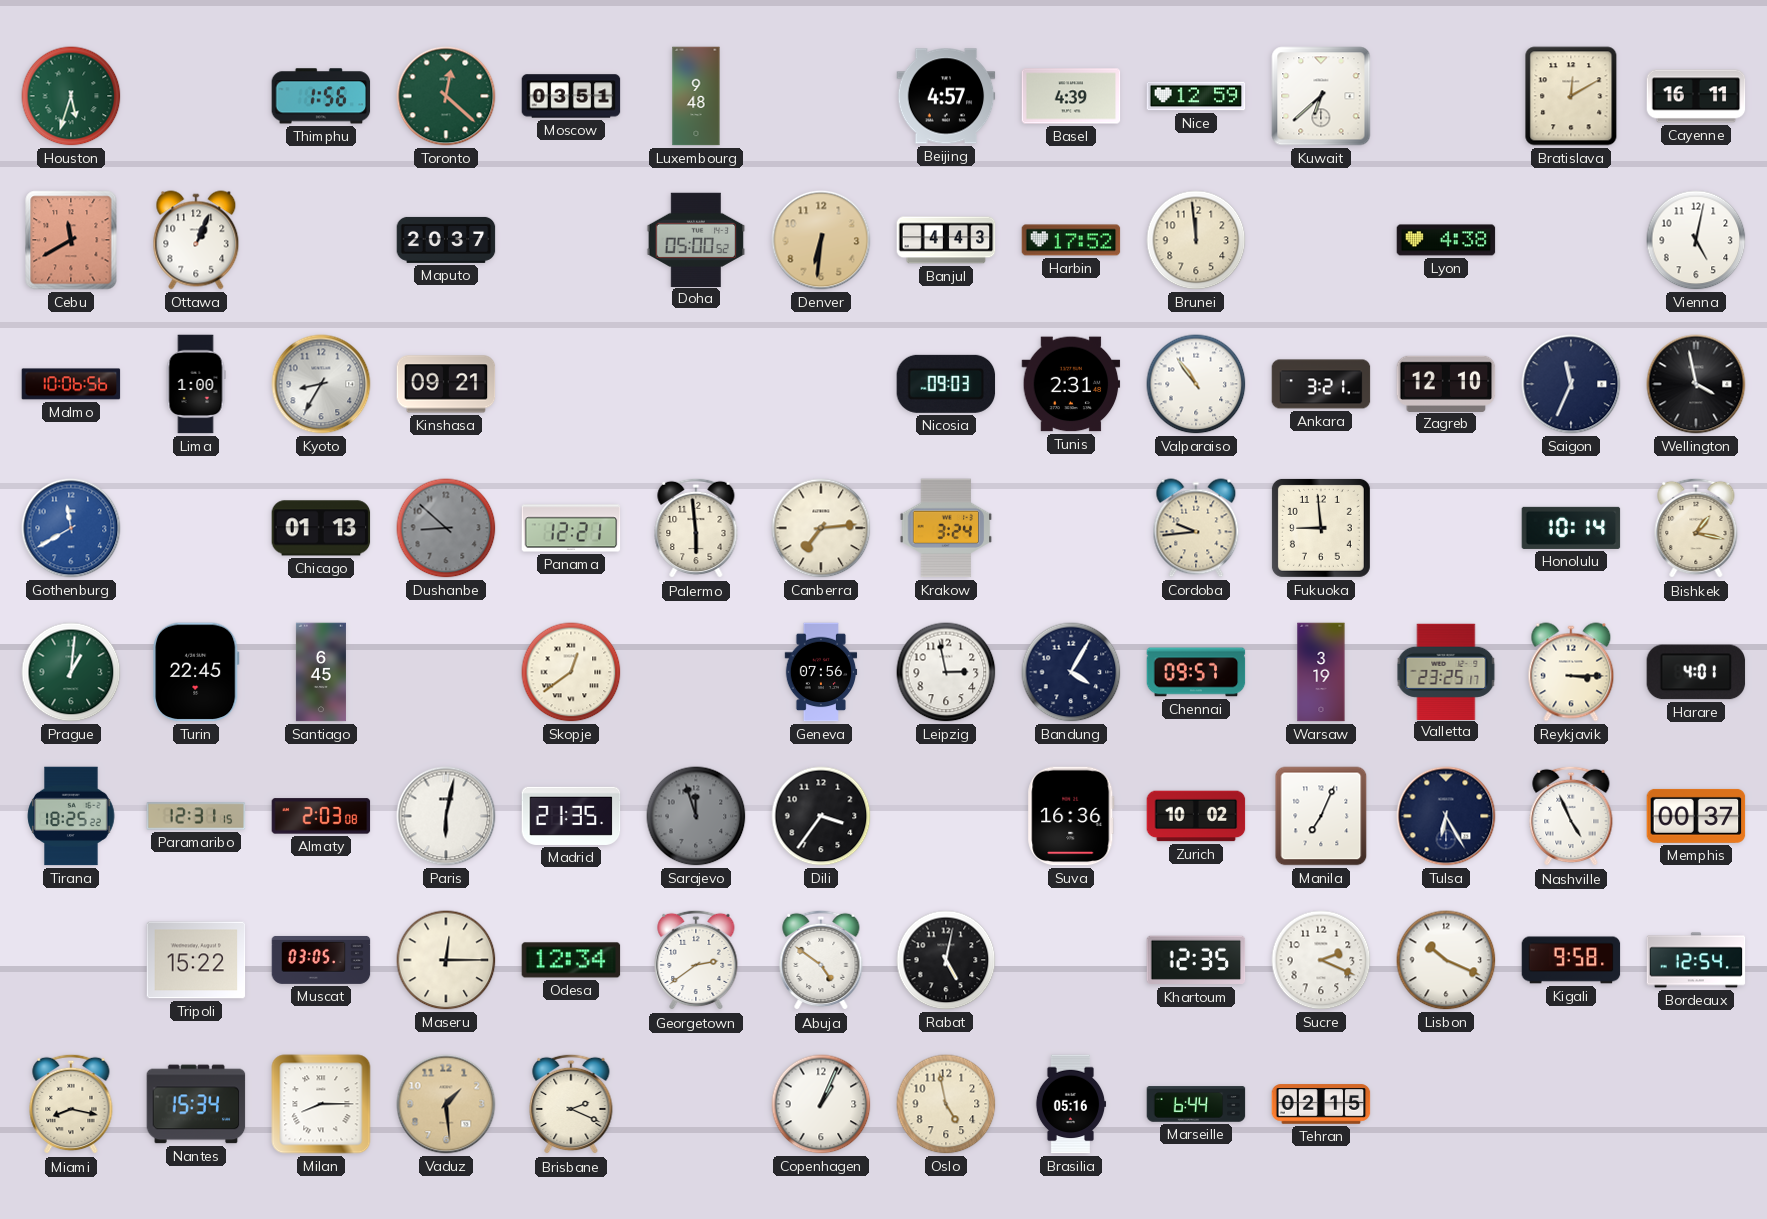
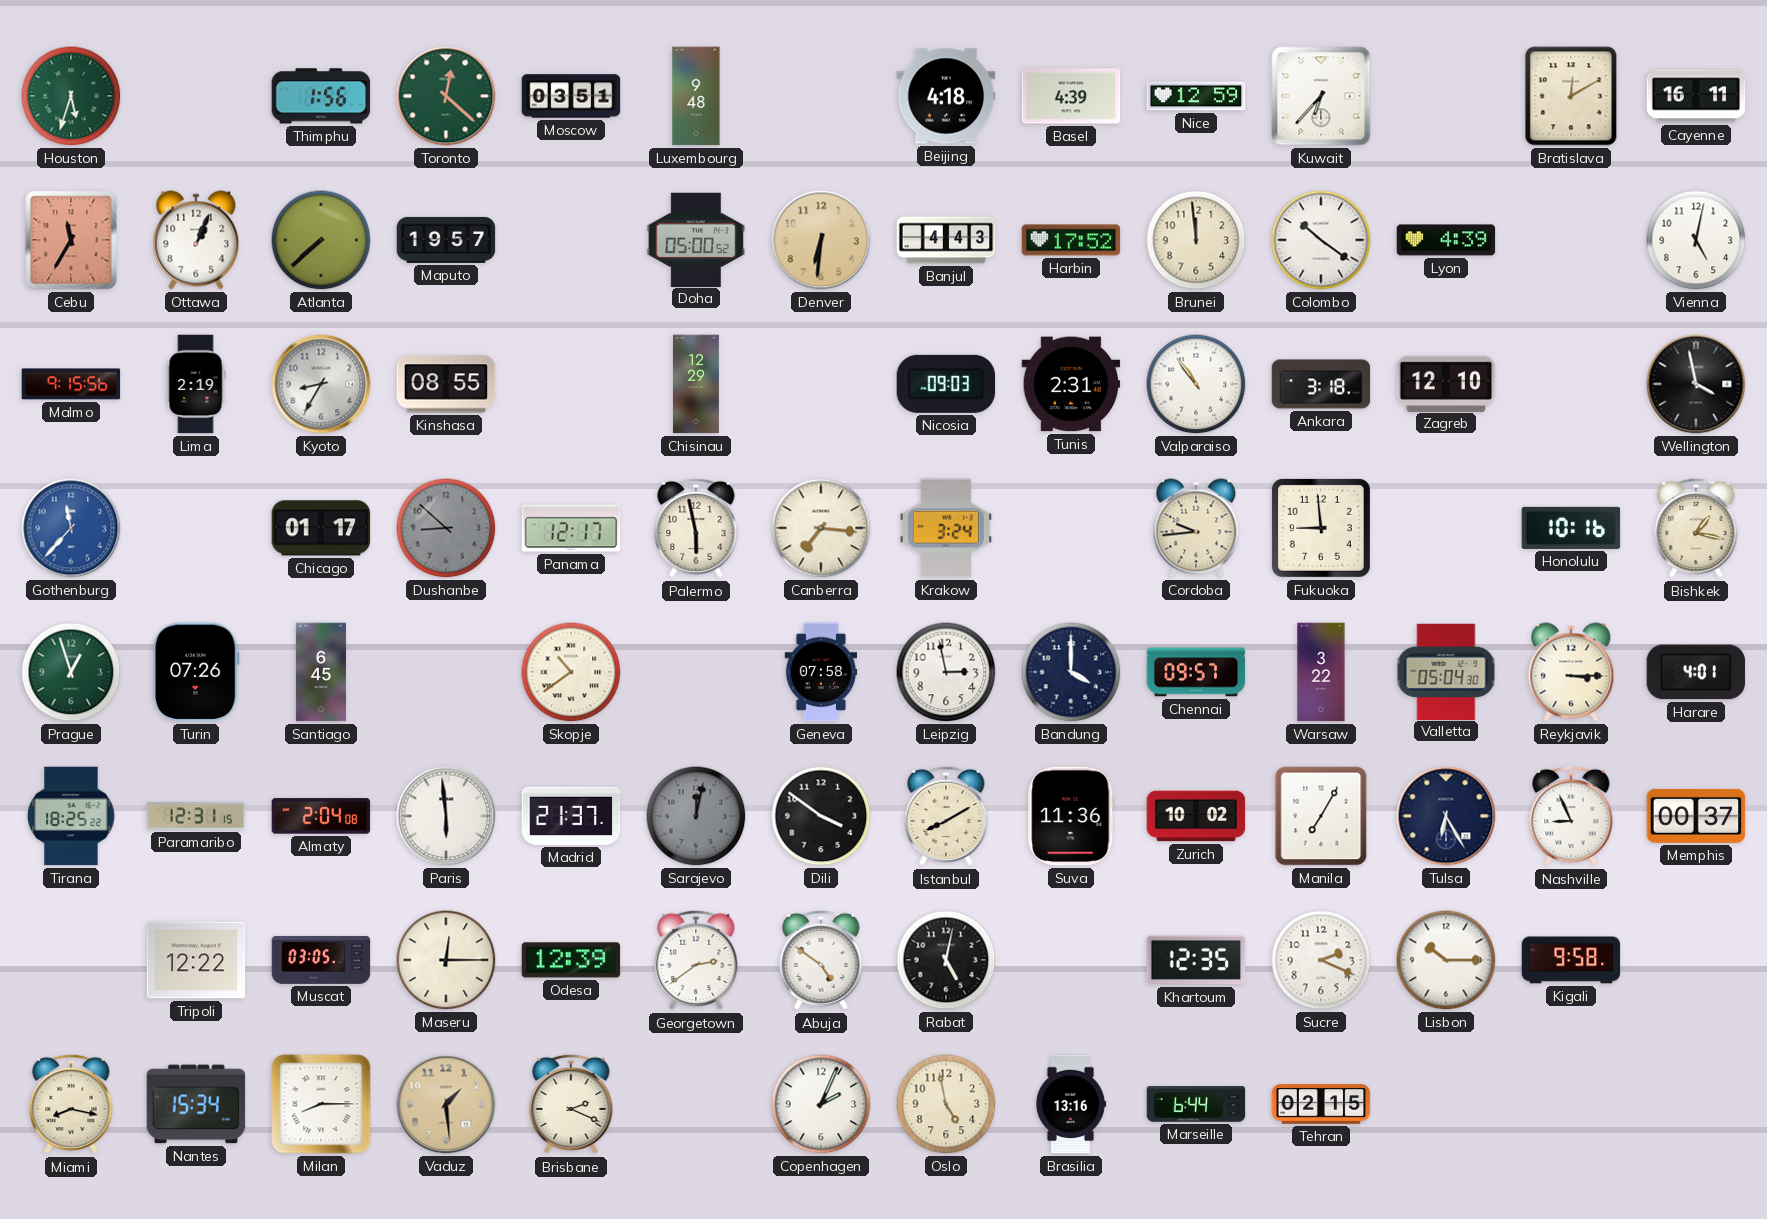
Beijing: 4:57 -> 4:18 (946, 96)
Kuwait: 6:38 -> 6:37 (1321, 96)
Cebu: 11:40 -> 11:35 (71, 240)
Atlanta: none -> 7:38 (321, 240)
Maputo: 20:37 -> 19:57 (446, 240)
Colombo: none -> 10:21 (1321, 240)
Lyon: 4:38 -> 4:39 (1446, 240)
Malmo: 10:06 -> 9:15 (71, 384)
Lima: 1:00 -> 2:19 (196, 384)
Kinshasa: 09:21 -> 08:55 (446, 384)
Chisinau: none -> 12:29 (696, 384)
Ankara: 3:21 -> 3:18 (1321, 384)
Saigon: 11:34 -> none (1571, 384)
Gothenburg: 11:40 -> 11:37 (71, 528)
Chicago: 01:13 -> 01:17 (321, 528)
Panama: 12:21 -> 12:17 (571, 528)
Palermo: 5:59 -> 5:58 (696, 528)
Canberra: 7:14 -> 7:16 (821, 528)
Honolulu: 10:14 -> 10:16 (1571, 528)
Prague: 1:01 -> 12:57 (71, 672)
Turin: 22:45 -> 07:26 (197, 672)
Skopje: 12:39 -> 10:39 (571, 672)
Geneva: 07:56 -> 07:58 (821, 672)
Bandung: 4:05 -> 4:00 (1071, 672)
Warsaw: 3:19 -> 3:22 (1321, 672)
Valletta: 23:25 -> 05:04 (1446, 671)
Almaty: 2:03 -> 2:04 (321, 816)
Paris: 6:02 -> 5:59 (446, 816)
Madrid: 21:35 -> 21:37 (571, 816)
Sarajevo: 11:57 -> 12:02 (696, 816)
Dili: 3:36 -> 3:51 (821, 816)
Istanbul: none -> 8:10 (946, 816)
Suva: 16:36 -> 11:36 (1071, 816)
Manila: 7:04 -> 7:05 (1321, 816)
Nashville: 4:56 -> 8:56 (1571, 816)
Tripoli: 15:22 -> 12:22 (196, 960)
Odesa: 12:34 -> 12:39 (571, 960)
Lisbon: 10:19 -> 10:15 (1446, 960)
Bordeaux: 12:54 -> none (1696, 960)
Copenhagen: 1:04 -> 2:04 (821, 1104)
Brasilia: 05:16 -> 13:16 (1071, 1104)
